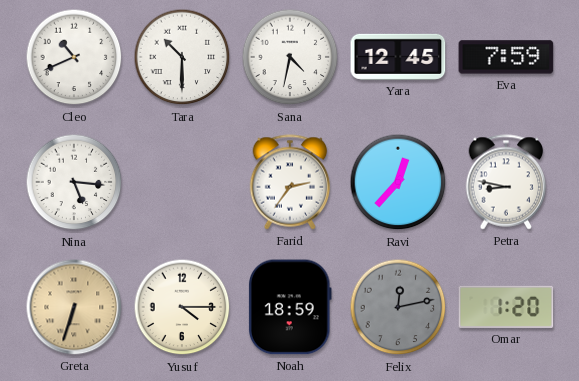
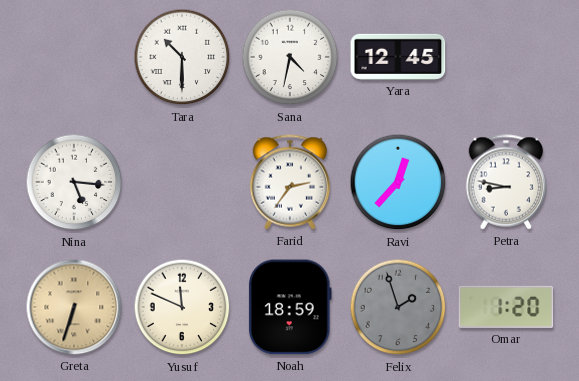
Cleo: 10:41 -> none (74, 57)
Eva: 7:59 -> none (506, 57)
Yusuf: 4:15 -> 11:49 (182, 307)
Felix: 12:13 -> 1:57 (398, 307)
